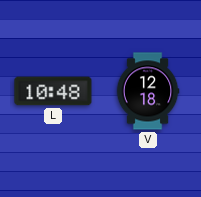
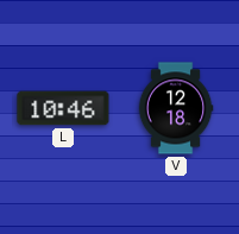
L: 10:48 -> 10:46 (63, 108)
